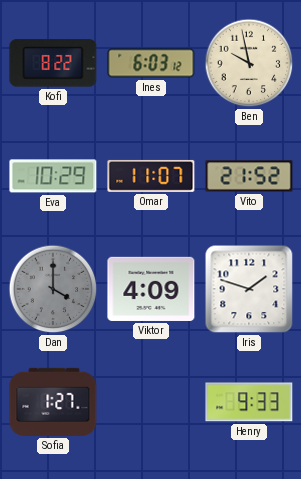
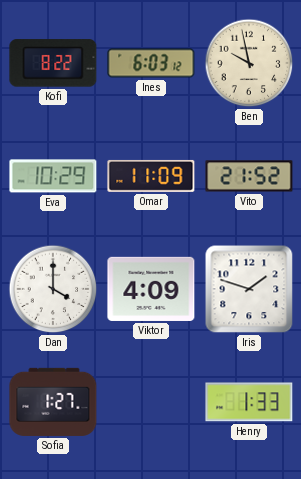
Omar: 11:07 -> 11:09 (151, 176)
Dan dial: grey -> white (53, 289)
Henry: 9:33 -> 1:33 (249, 402)
